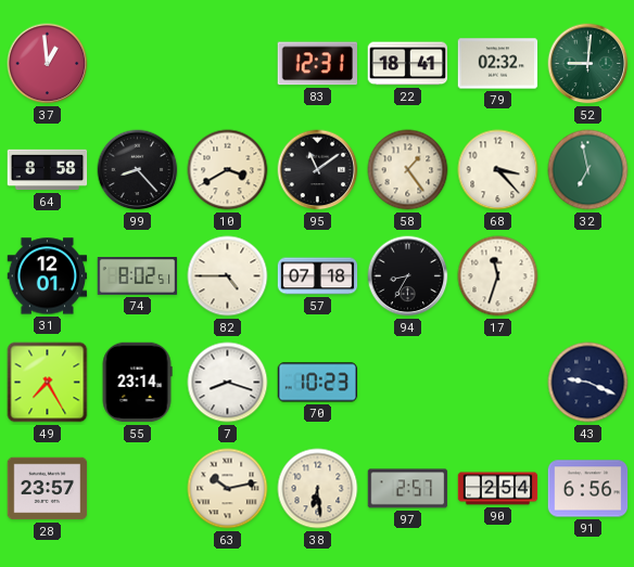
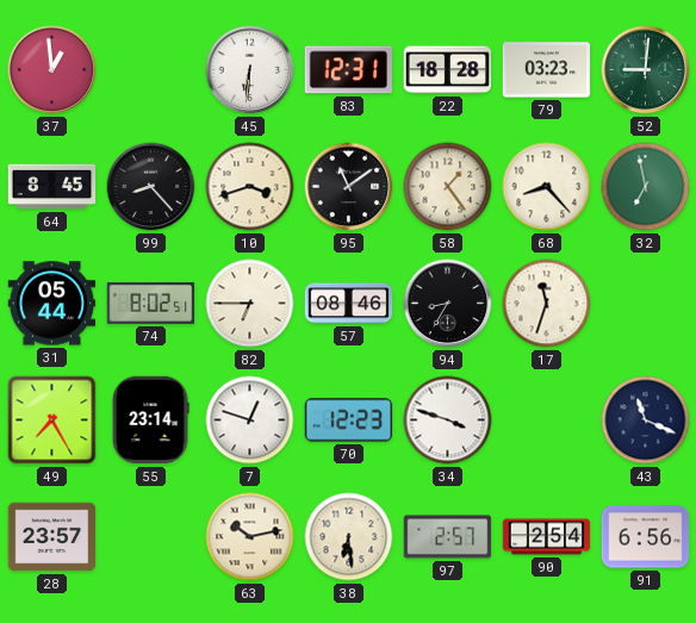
45: none -> 6:31 (250, 70)
22: 18:41 -> 18:28 (448, 70)
79: 02:32 -> 03:23 (547, 70)
64: 8:58 -> 8:45 (52, 187)
10: 3:40 -> 3:42 (250, 187)
68: 3:23 -> 8:23 (547, 187)
31: 12:01 -> 05:44 (52, 304)
82: 4:45 -> 6:45 (250, 304)
57: 07:18 -> 08:46 (349, 304)
7: 8:18 -> 12:48 (250, 420)
70: 10:23 -> 12:23 (349, 420)
34: none -> 3:48 (448, 420)
43: 9:19 -> 11:19 (646, 420)
